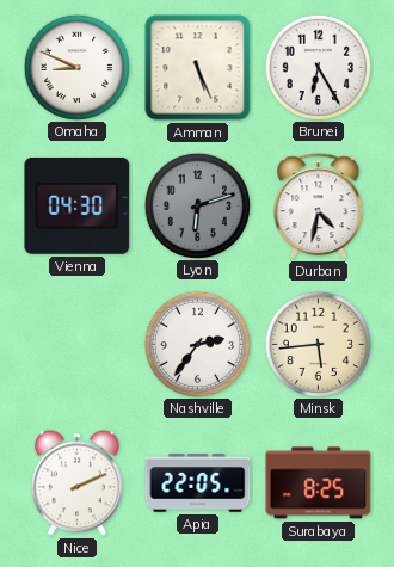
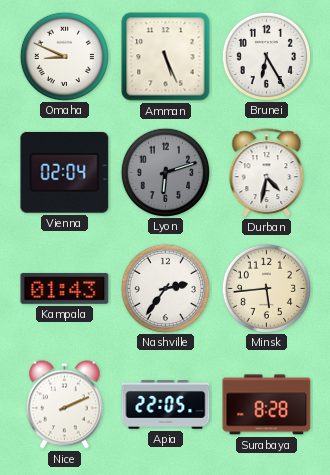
Vienna: 04:30 -> 02:04 (65, 172)
Kampala: none -> 01:43 (65, 288)
Surabaya: 8:25 -> 8:28 (267, 405)
